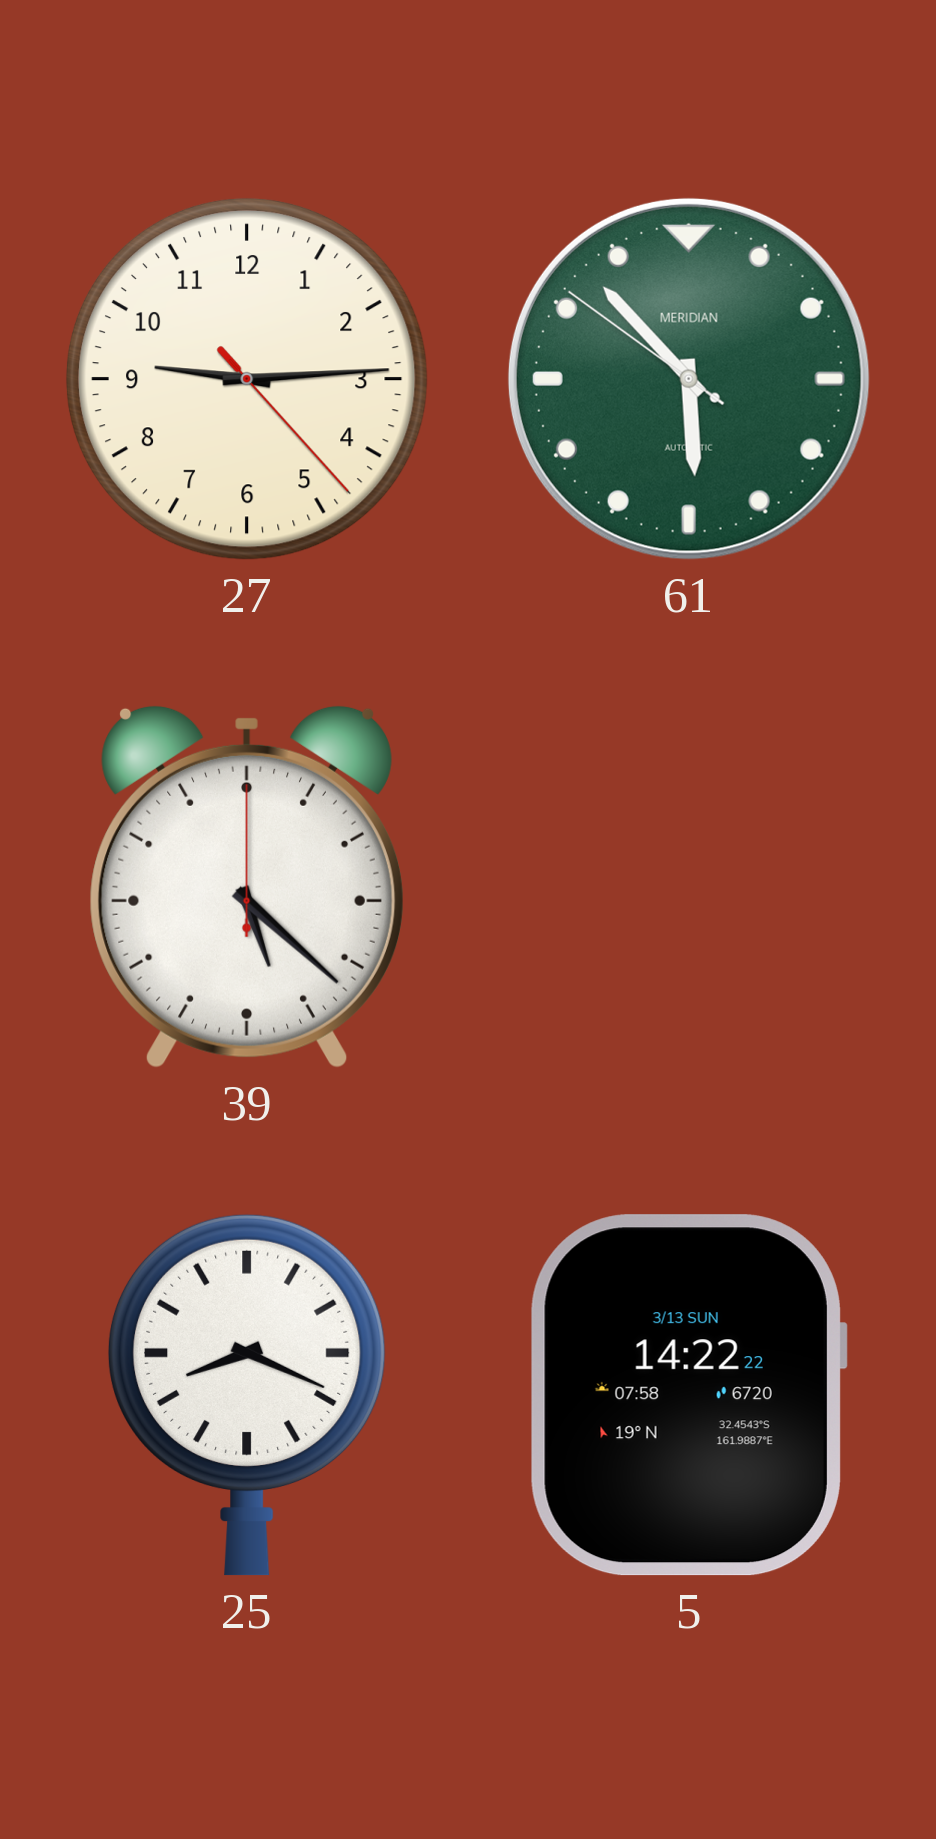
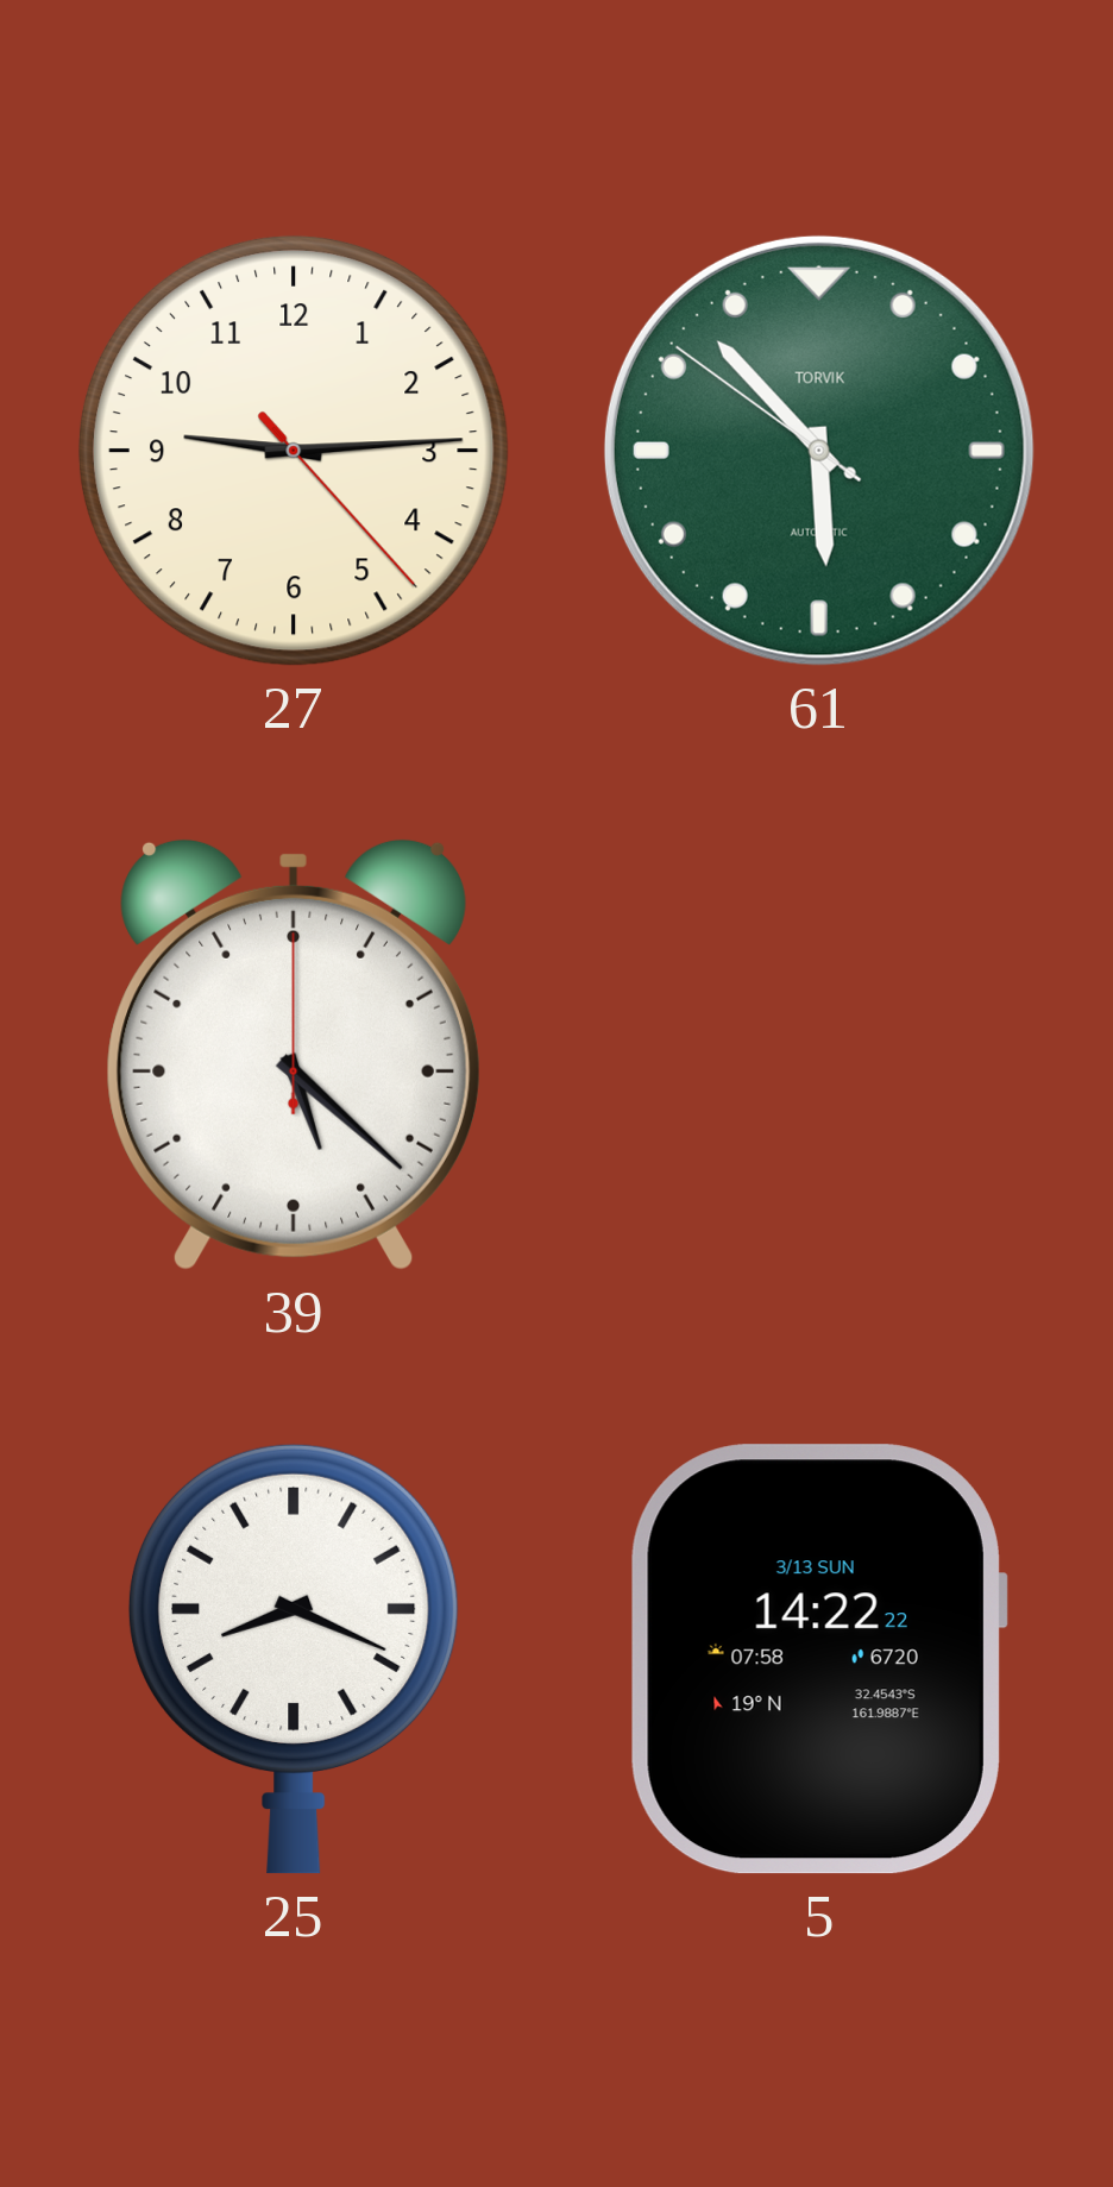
61 brand: MERIDIAN -> TORVIK (819, 451)
